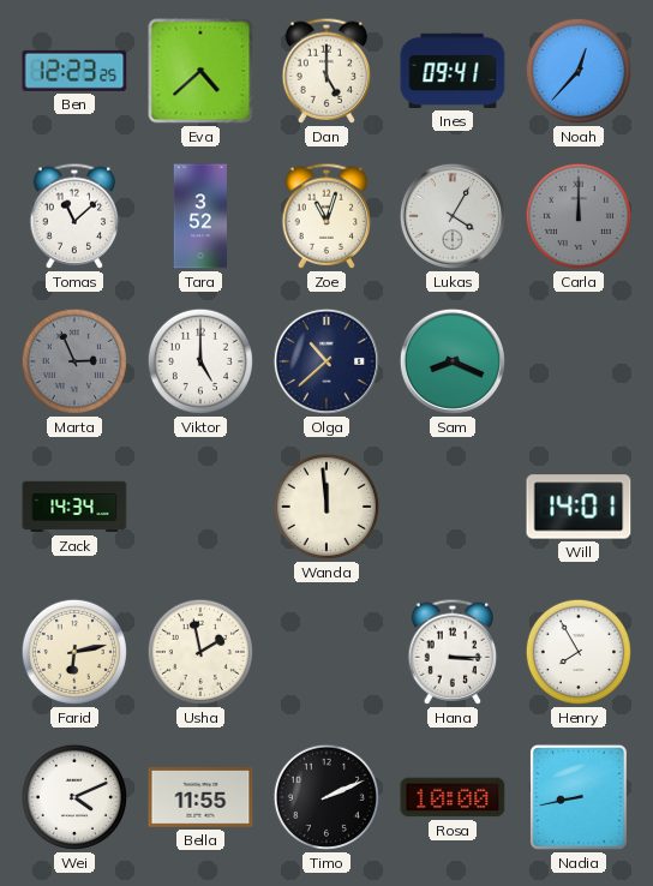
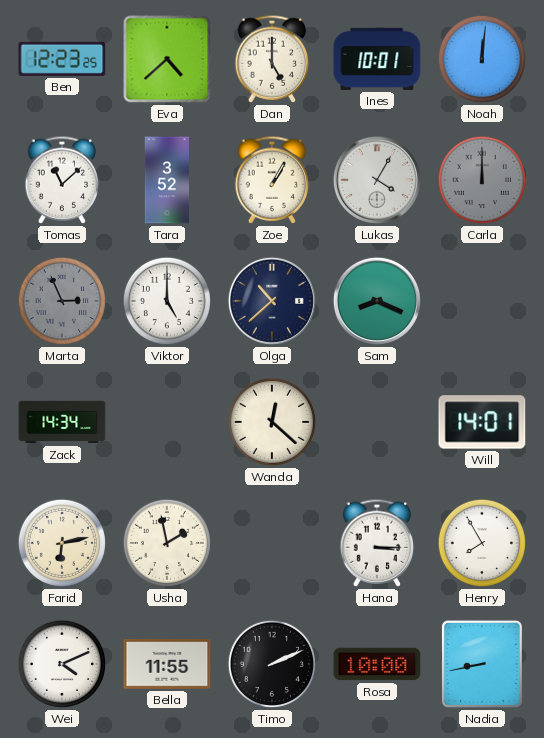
Ines: 09:41 -> 10:01 (377, 59)
Noah: 12:37 -> 12:01 (482, 59)
Zoe: 11:03 -> 1:05 (272, 180)
Wanda: 11:59 -> 12:22 (272, 422)
